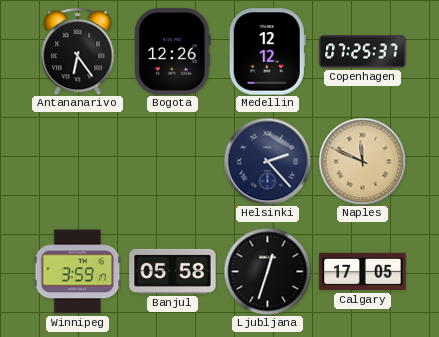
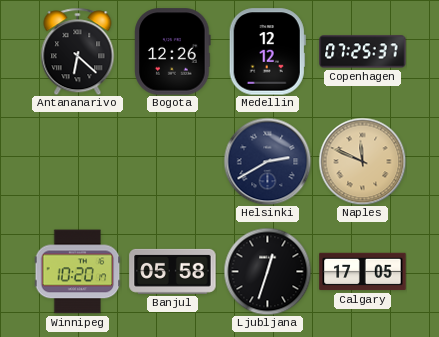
Antananarivo: 6:24 -> 6:22 (78, 51)
Helsinki: 2:23 -> 2:40 (267, 161)
Winnipeg: 3:59 -> 10:20 (77, 272)
